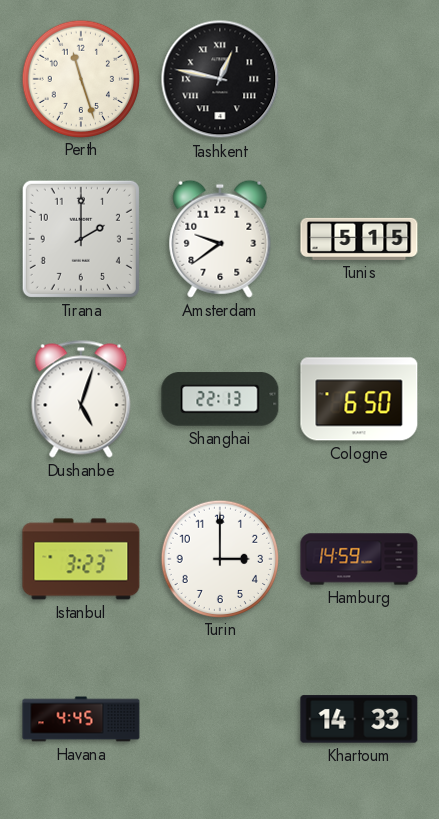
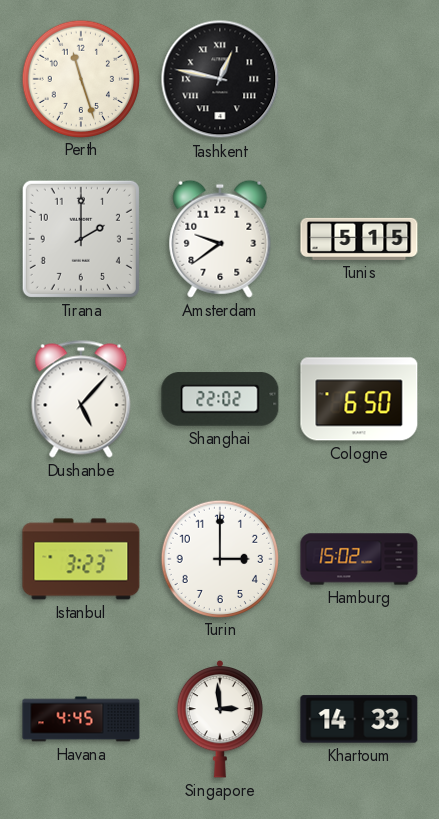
Dushanbe: 5:03 -> 5:07 (81, 399)
Shanghai: 22:13 -> 22:02 (220, 399)
Hamburg: 14:59 -> 15:02 (359, 559)
Singapore: none -> 2:59 (220, 720)
